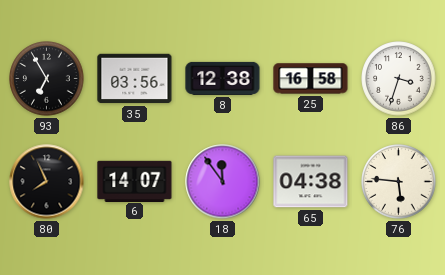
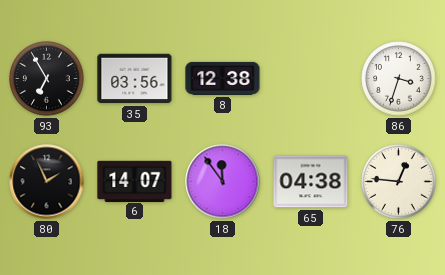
25: 16:58 -> none (311, 79)
80: 7:56 -> 1:56 (47, 182)
76: 5:46 -> 12:46 (399, 182)
